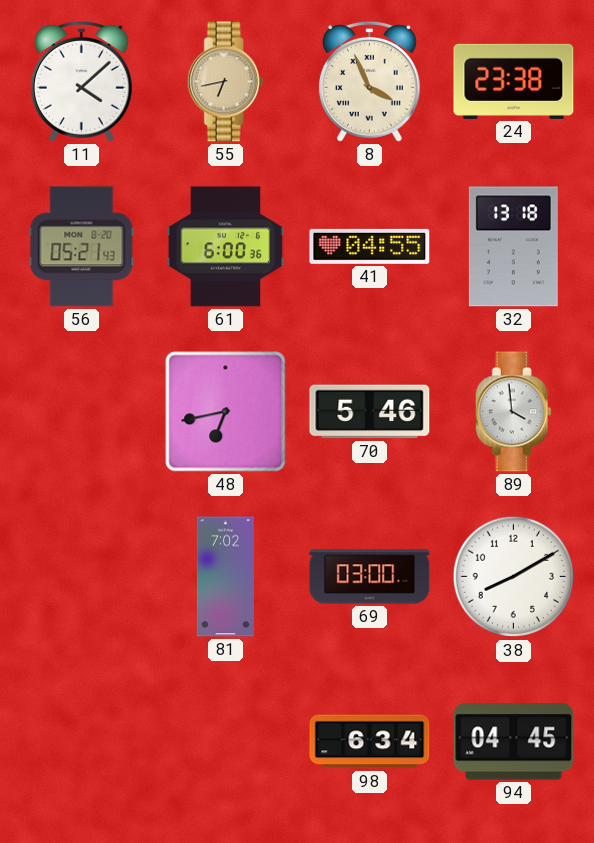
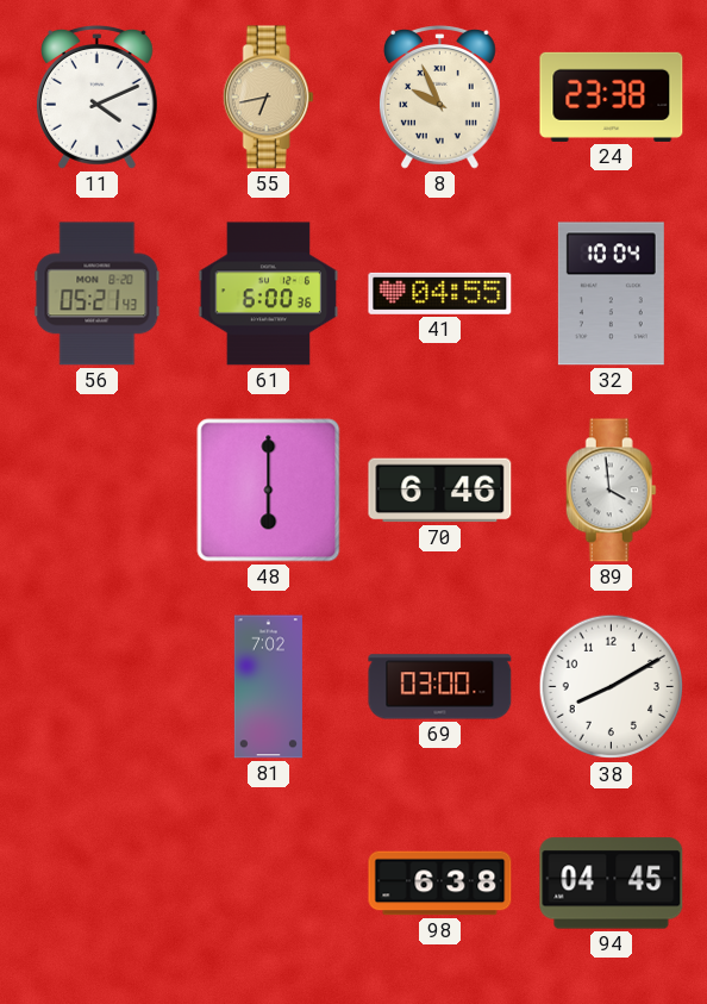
11: 4:08 -> 4:11 (96, 98)
8: 3:56 -> 9:56 (439, 98)
32: 13:18 -> 10:04 (611, 294)
48: 6:43 -> 6:00 (269, 491)
70: 5:46 -> 6:46 (440, 491)
98: 6:34 -> 6:38 (440, 884)
